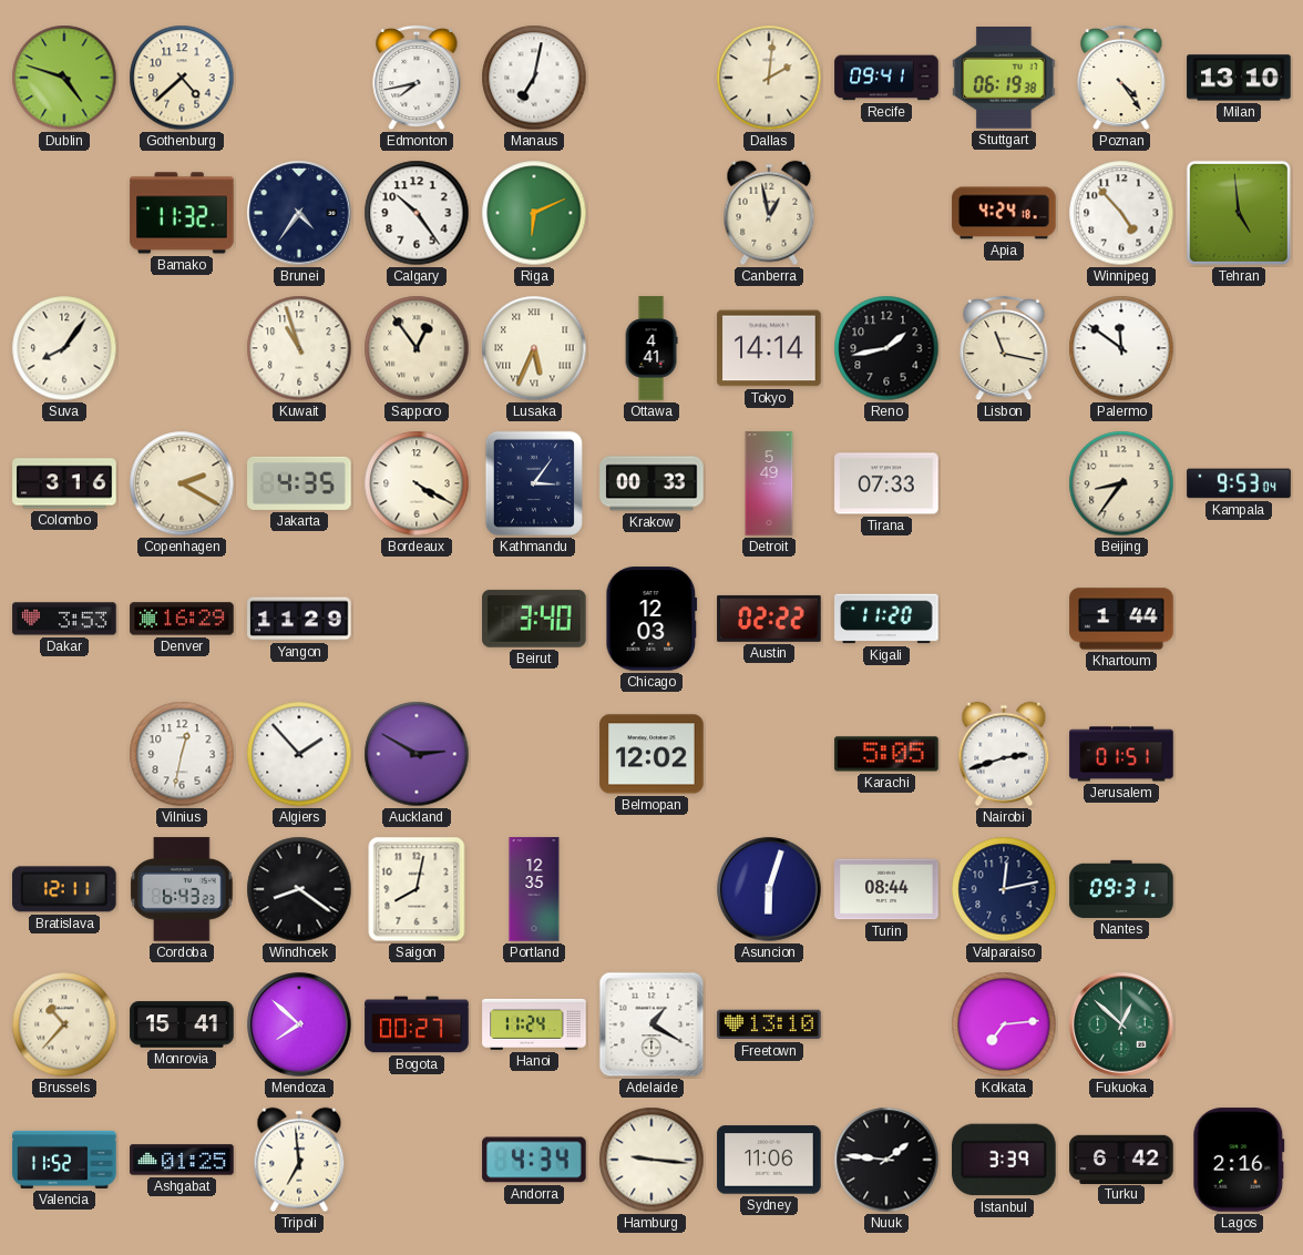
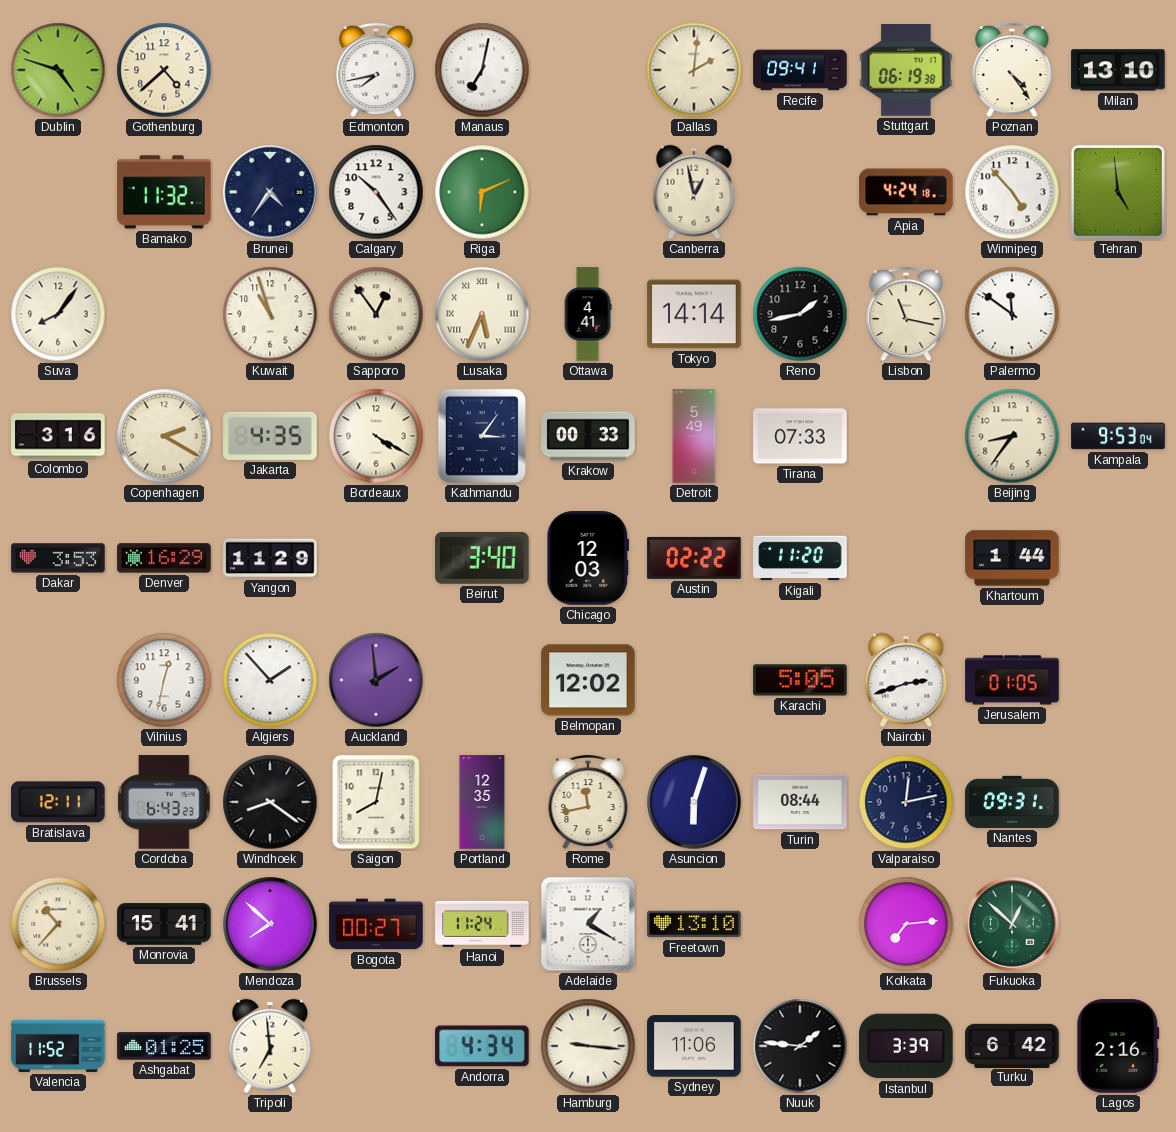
Auckland: 2:50 -> 1:59 (376, 680)
Jerusalem: 01:51 -> 01:05 (1012, 680)
Rome: none -> 11:43 (588, 802)
